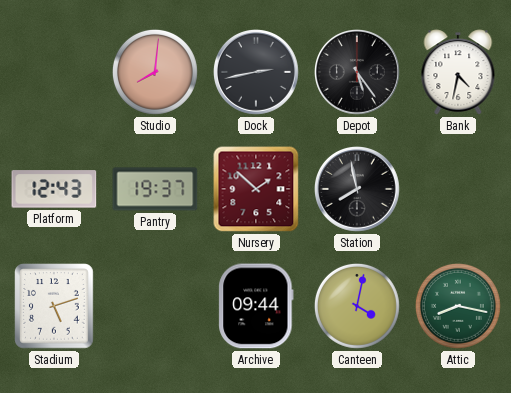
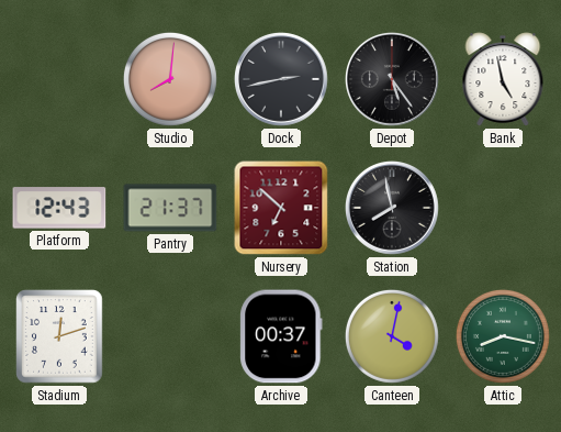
Bank: 4:32 -> 4:58 (503, 79)
Pantry: 19:37 -> 21:37 (170, 208)
Nursery: 1:52 -> 6:52 (281, 208)
Stadium: 5:12 -> 12:12 (59, 336)
Archive: 09:44 -> 00:37 (281, 336)
